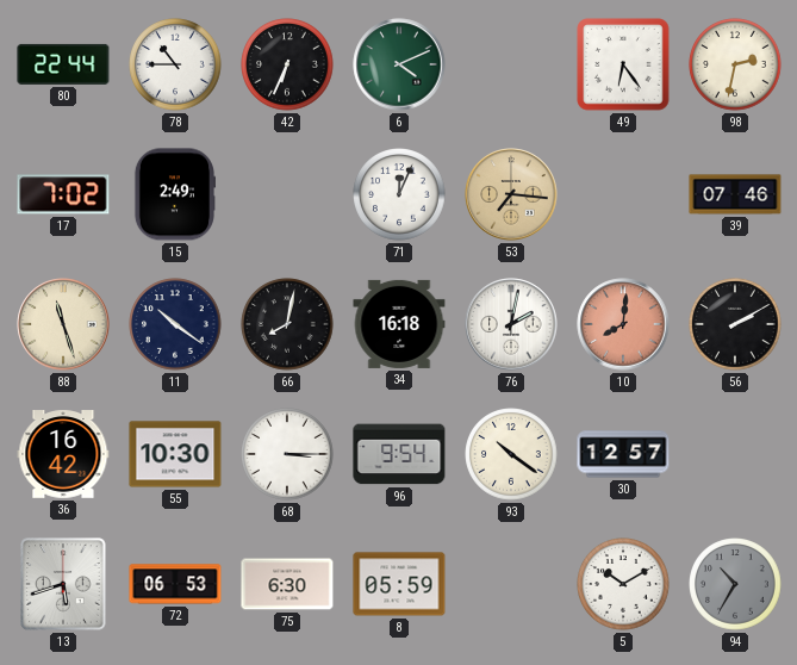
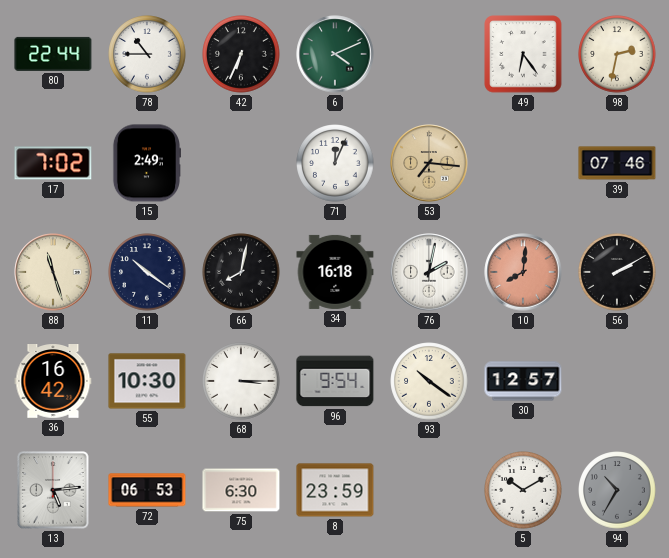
13: 5:42 -> 5:14 (53, 490)
8: 05:59 -> 23:59 (335, 490)
